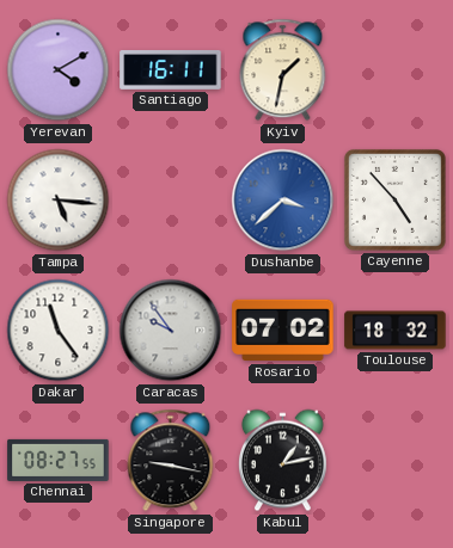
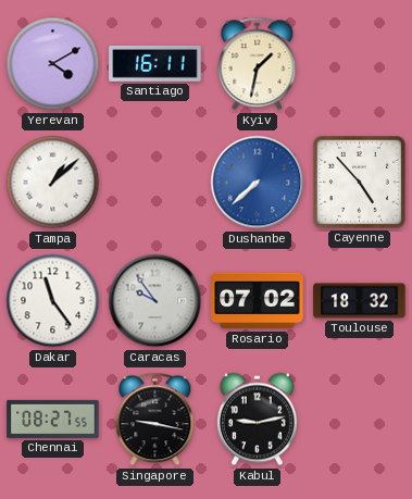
Tampa: 5:16 -> 1:08 (53, 183)
Dushanbe: 3:38 -> 7:38 (258, 183)
Kabul: 1:13 -> 9:13 (257, 420)
